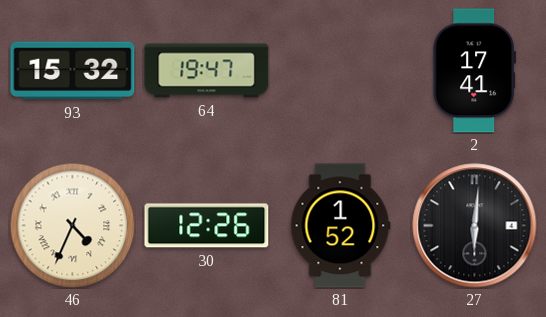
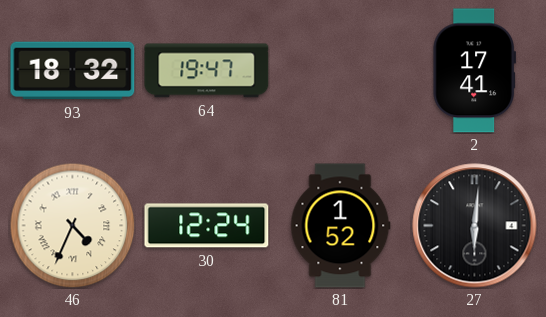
93: 15:32 -> 18:32 (73, 71)
30: 12:26 -> 12:24 (207, 226)
